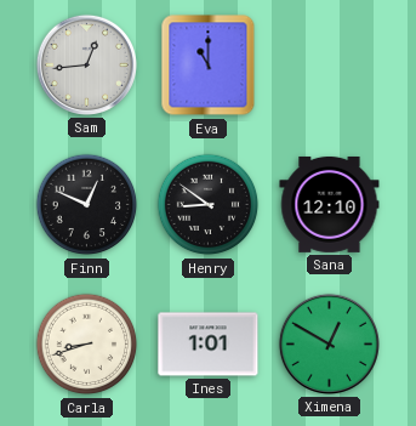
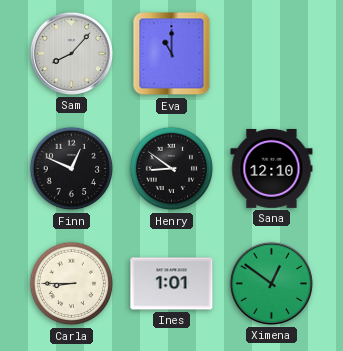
Sam: 12:44 -> 8:07 (71, 53)
Carla: 8:42 -> 8:45 (72, 284)
Ximena: 12:50 -> 12:51 (271, 283)
